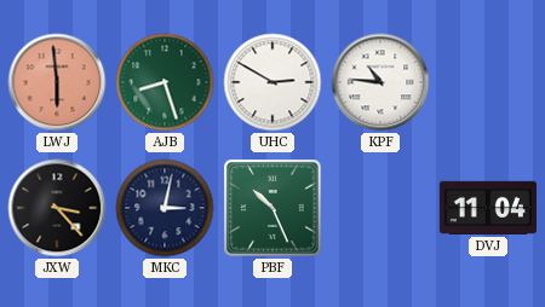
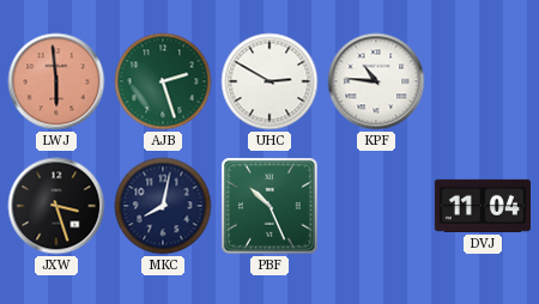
AJB: 8:27 -> 2:27 (163, 81)
JXW: 3:23 -> 3:27 (56, 206)
MKC: 3:02 -> 8:02 (163, 206)
